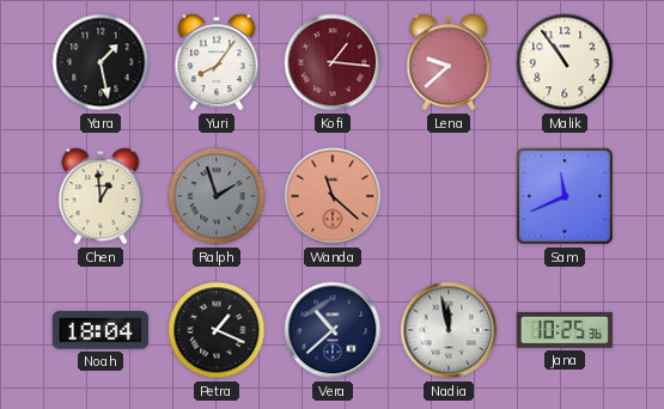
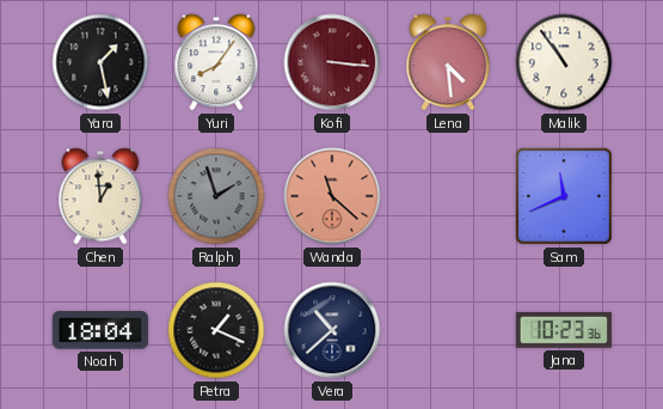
Kofi: 1:16 -> 3:16 (332, 62)
Lena: 9:38 -> 4:29 (448, 62)
Nadia: 11:58 -> none (449, 330)
Jana: 10:25 -> 10:23 (564, 330)
